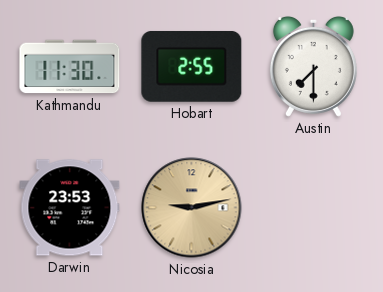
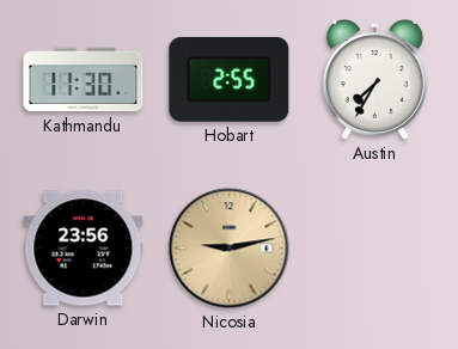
Austin: 7:30 -> 7:35 (374, 79)
Darwin: 23:53 -> 23:56 (84, 249)
